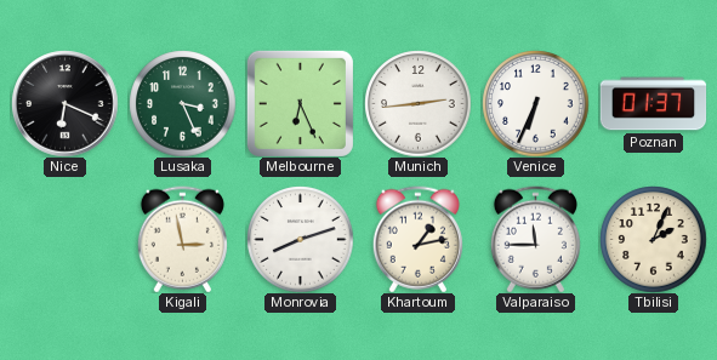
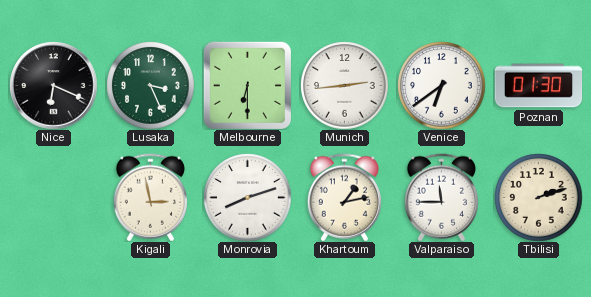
Melbourne: 6:26 -> 6:30 (247, 85)
Venice: 6:34 -> 6:39 (441, 85)
Poznan: 01:37 -> 01:30 (538, 86)
Tbilisi: 2:04 -> 2:12 (538, 197)
